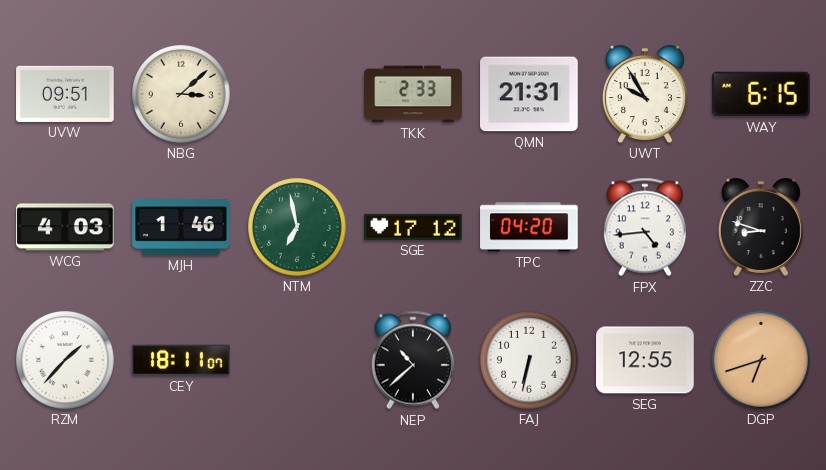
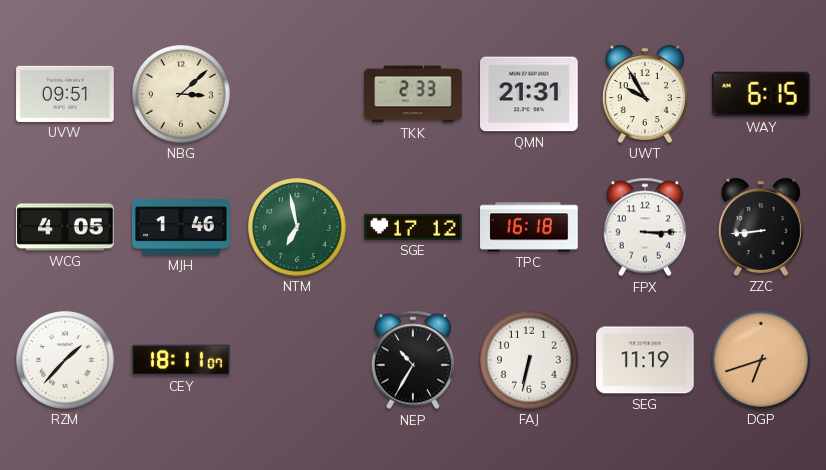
WCG: 4:03 -> 4:05 (65, 227)
TPC: 04:20 -> 16:18 (529, 227)
FPX: 4:44 -> 3:15 (645, 227)
ZZC: 8:48 -> 8:44 (761, 227)
NEP: 10:38 -> 10:35 (413, 360)
SEG: 12:55 -> 11:19 (645, 360)
